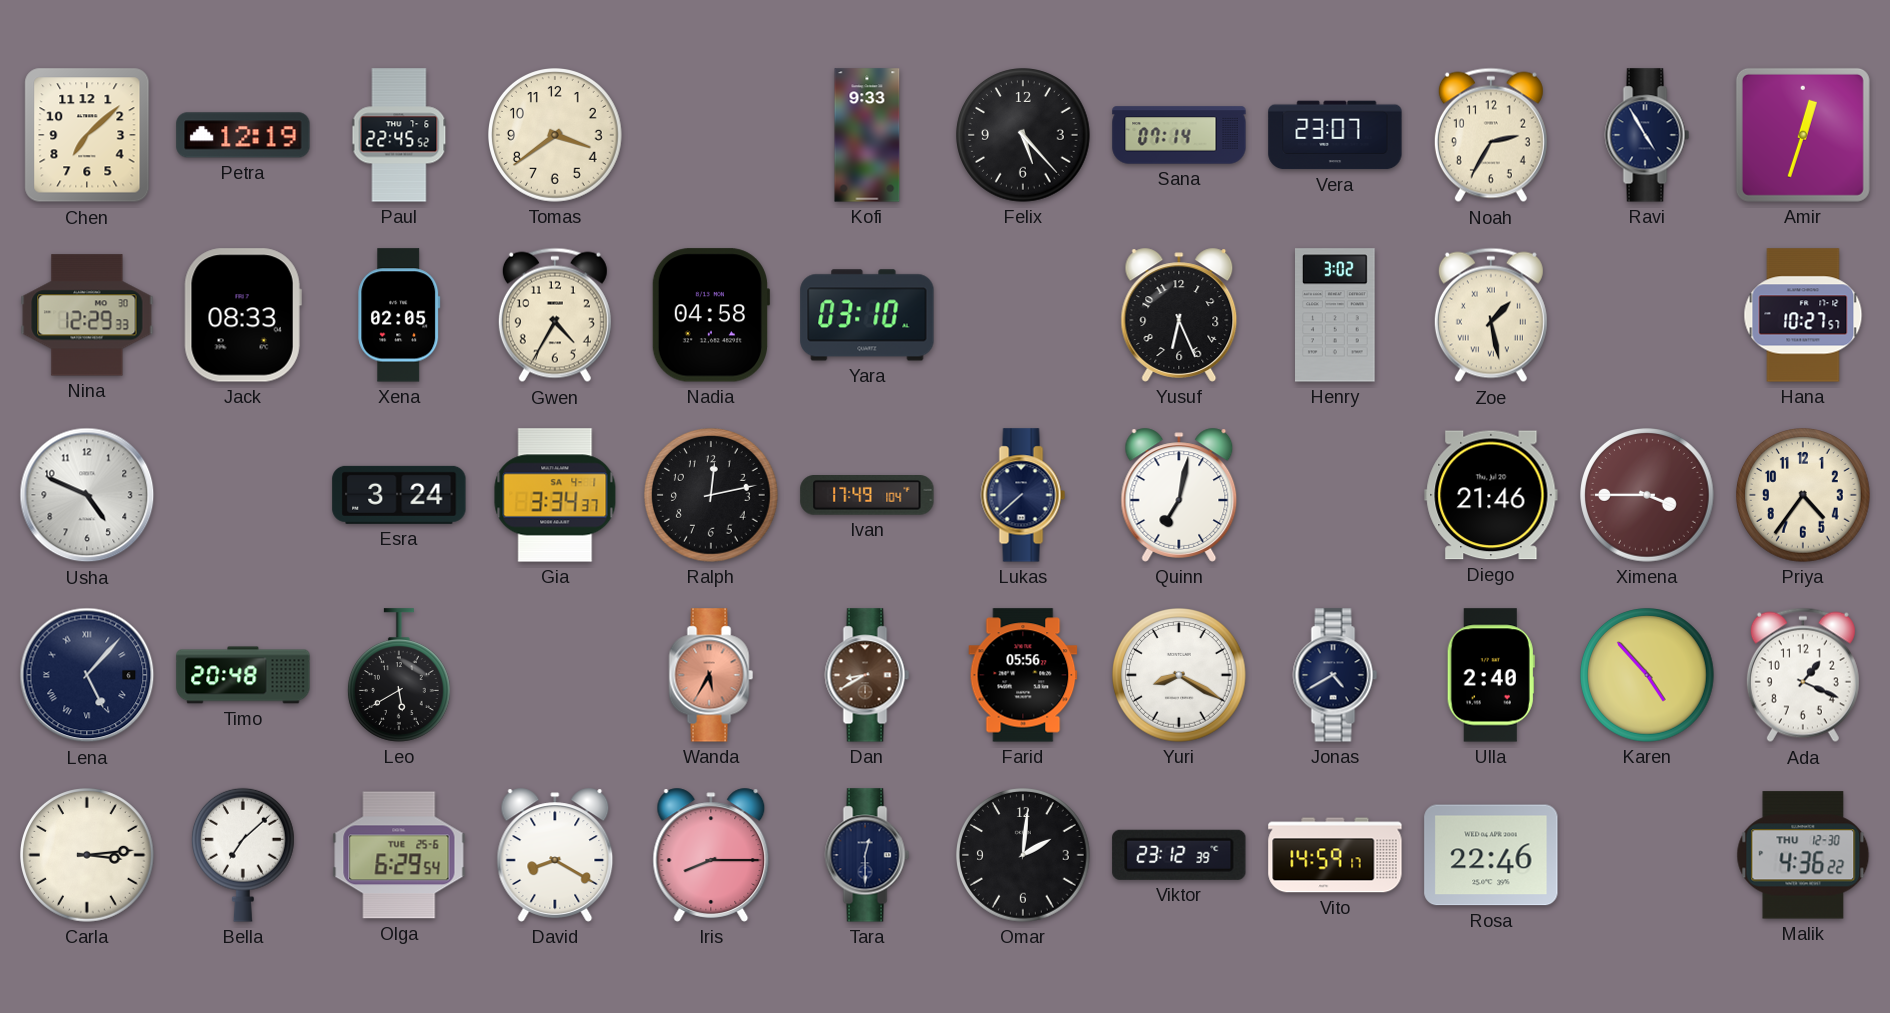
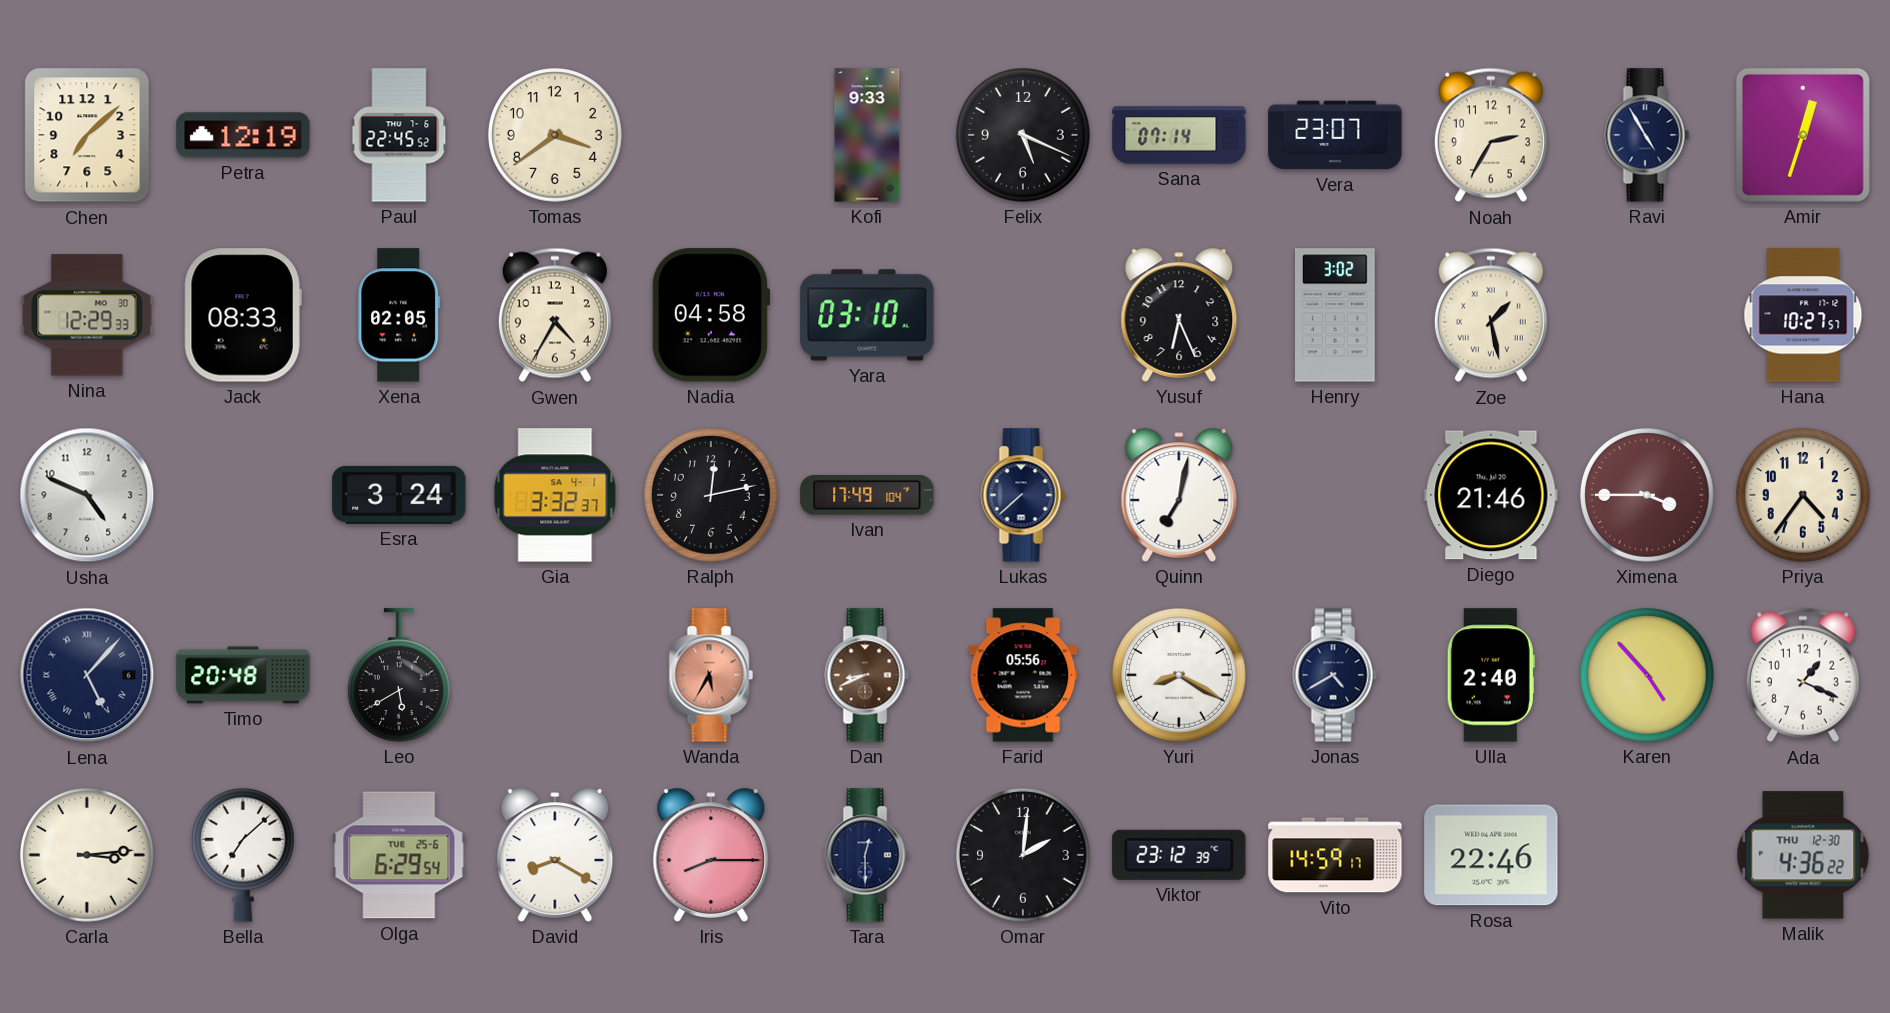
Felix: 5:23 -> 5:19 (1024, 136)
Gia: 3:34 -> 3:32 (555, 495)
Dan: 8:40 -> 8:41 (867, 675)
